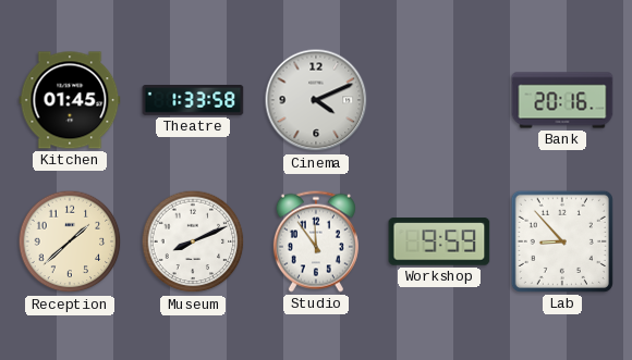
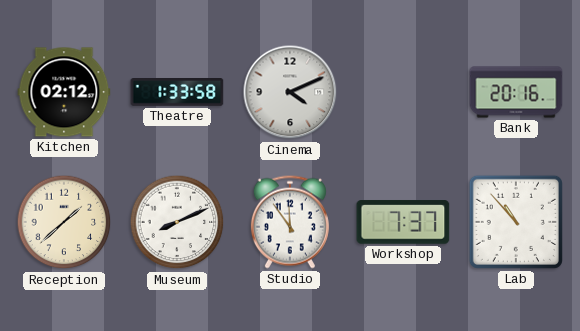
Kitchen: 01:45 -> 02:12 (64, 92)
Workshop: 9:59 -> 7:37 (403, 222)
Lab: 8:53 -> 10:53 (516, 222)
